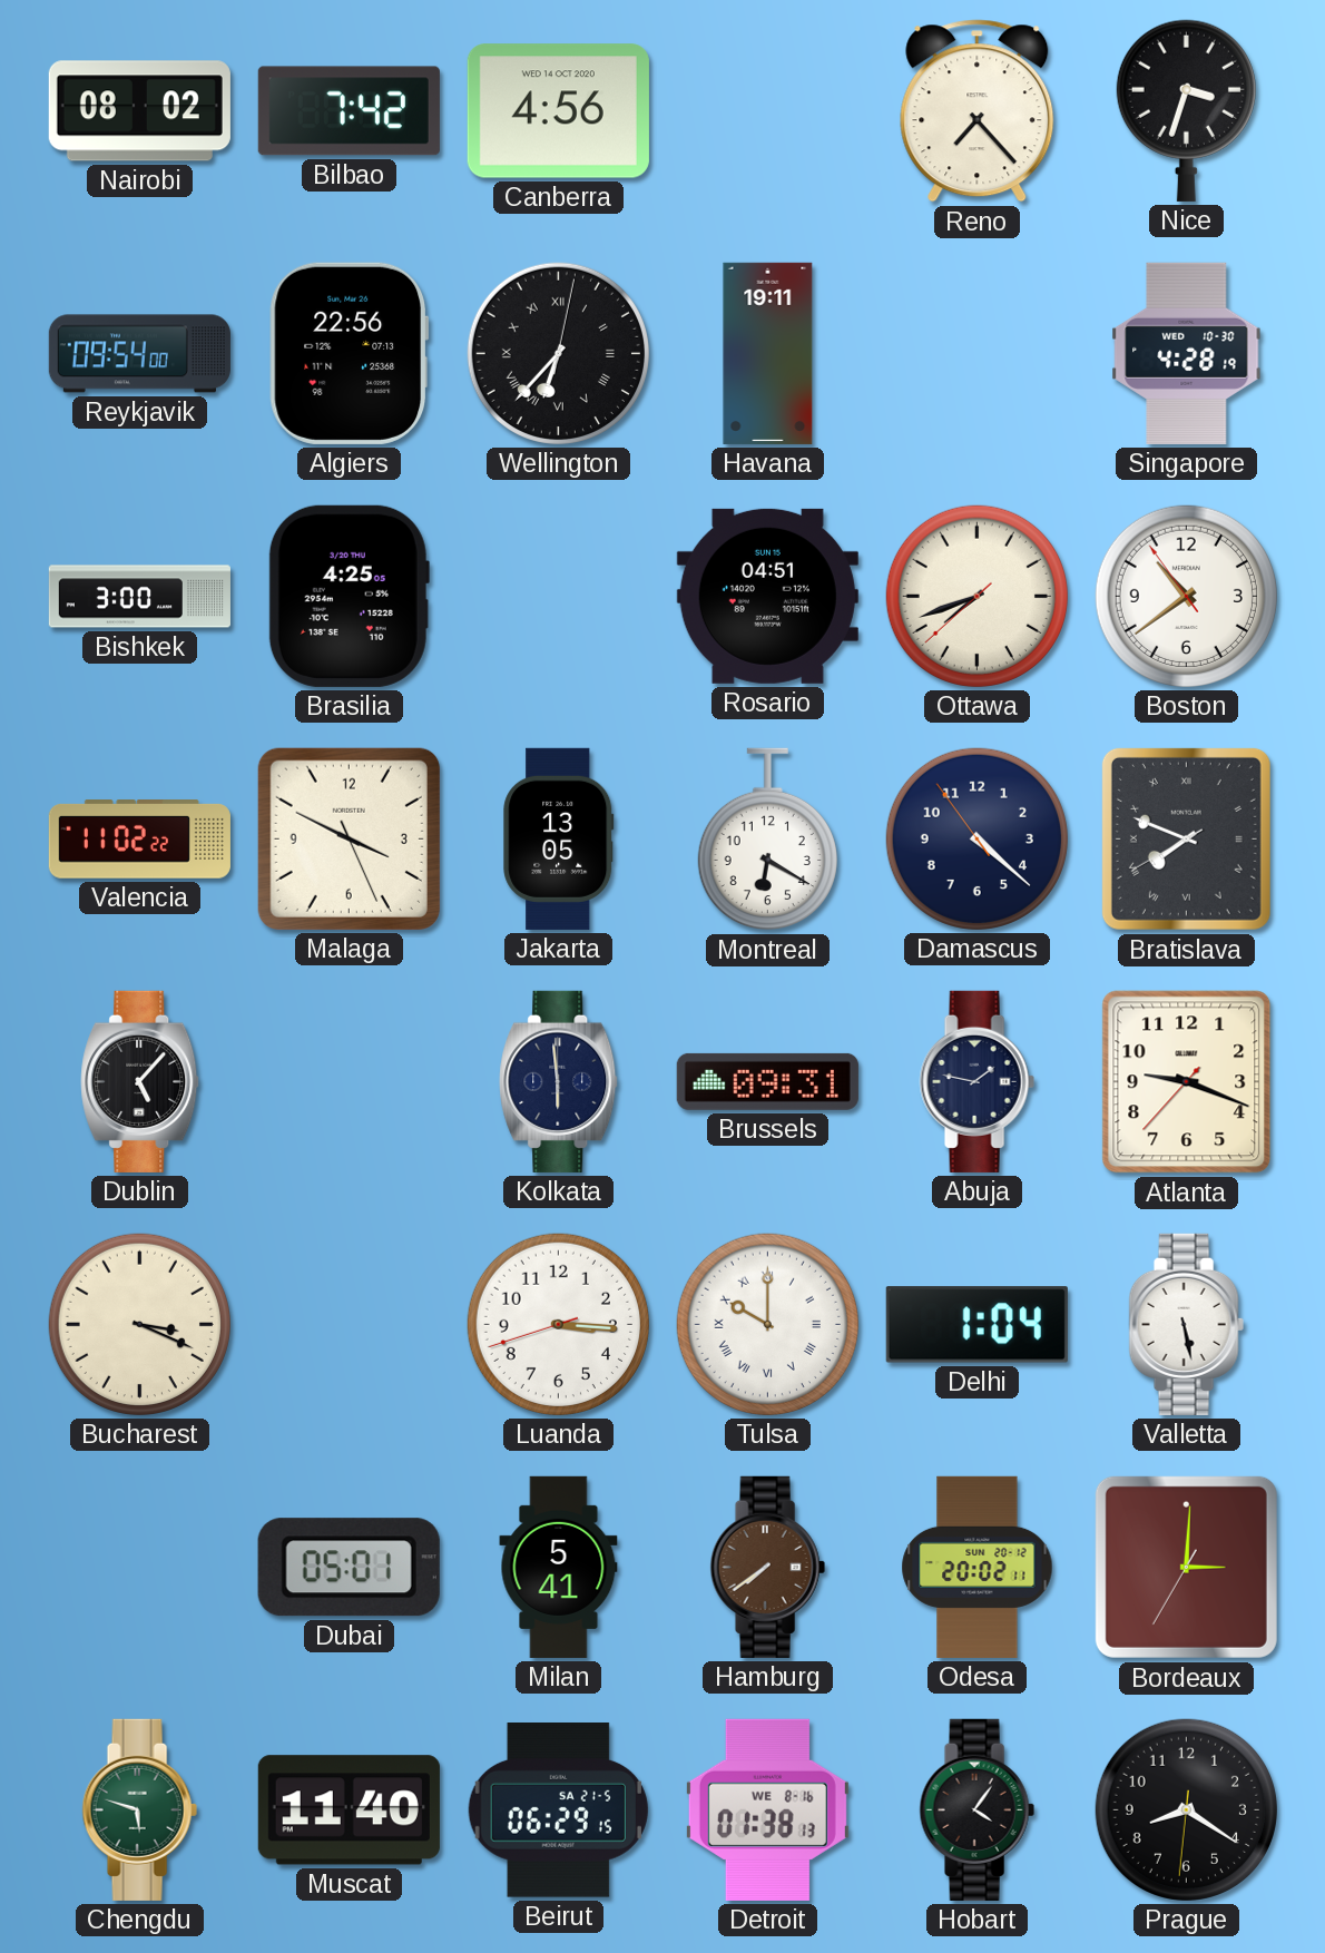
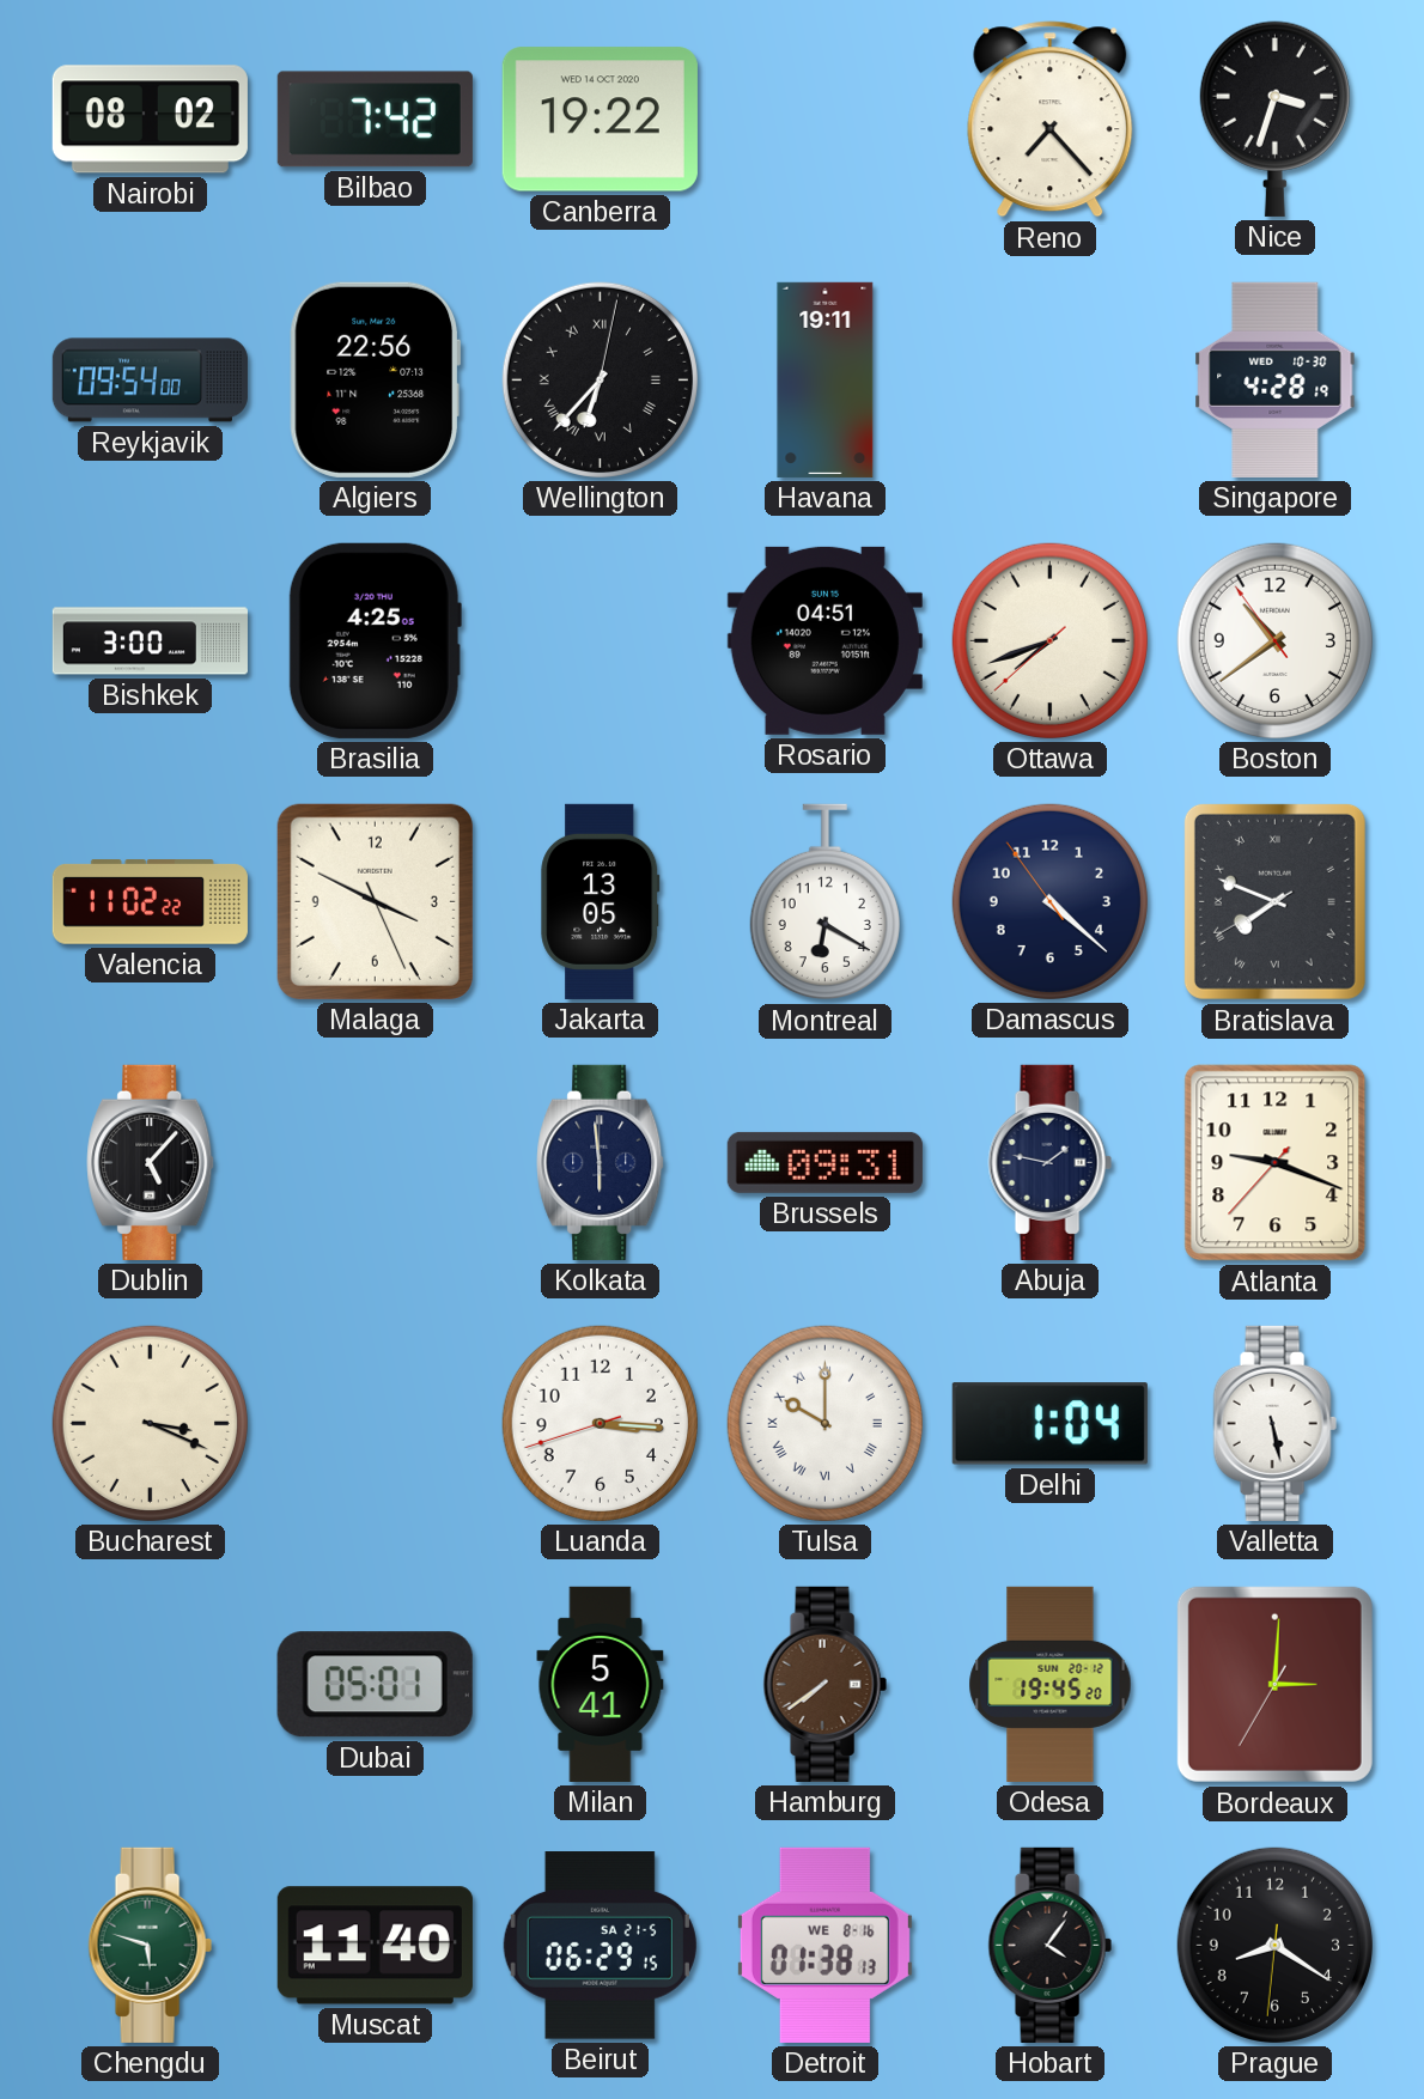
Canberra: 4:56 -> 19:22 (600, 120)
Odesa: 20:02 -> 19:45 (1051, 1684)
